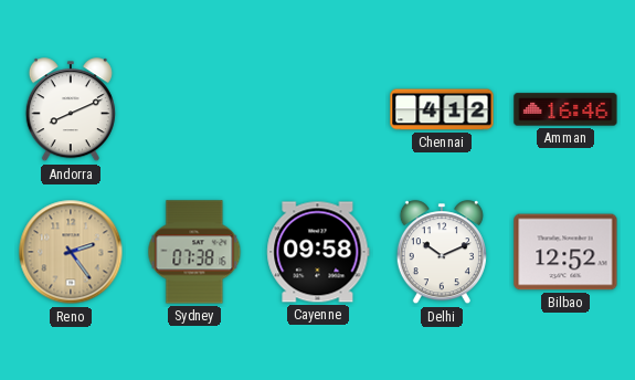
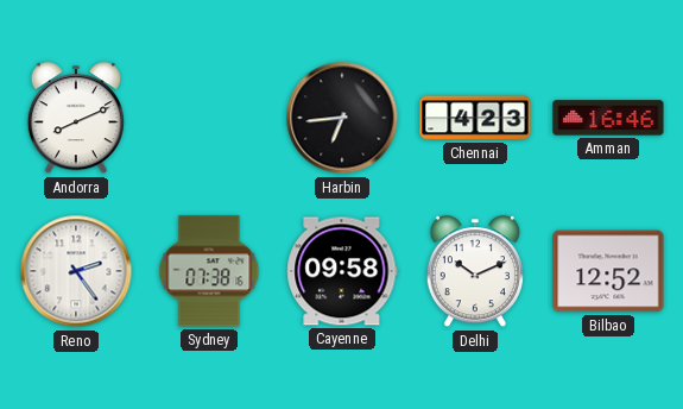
Harbin: none -> 6:44 (342, 118)
Chennai: 4:12 -> 4:23 (475, 118)
Reno dial: champagne -> white (76, 271)
